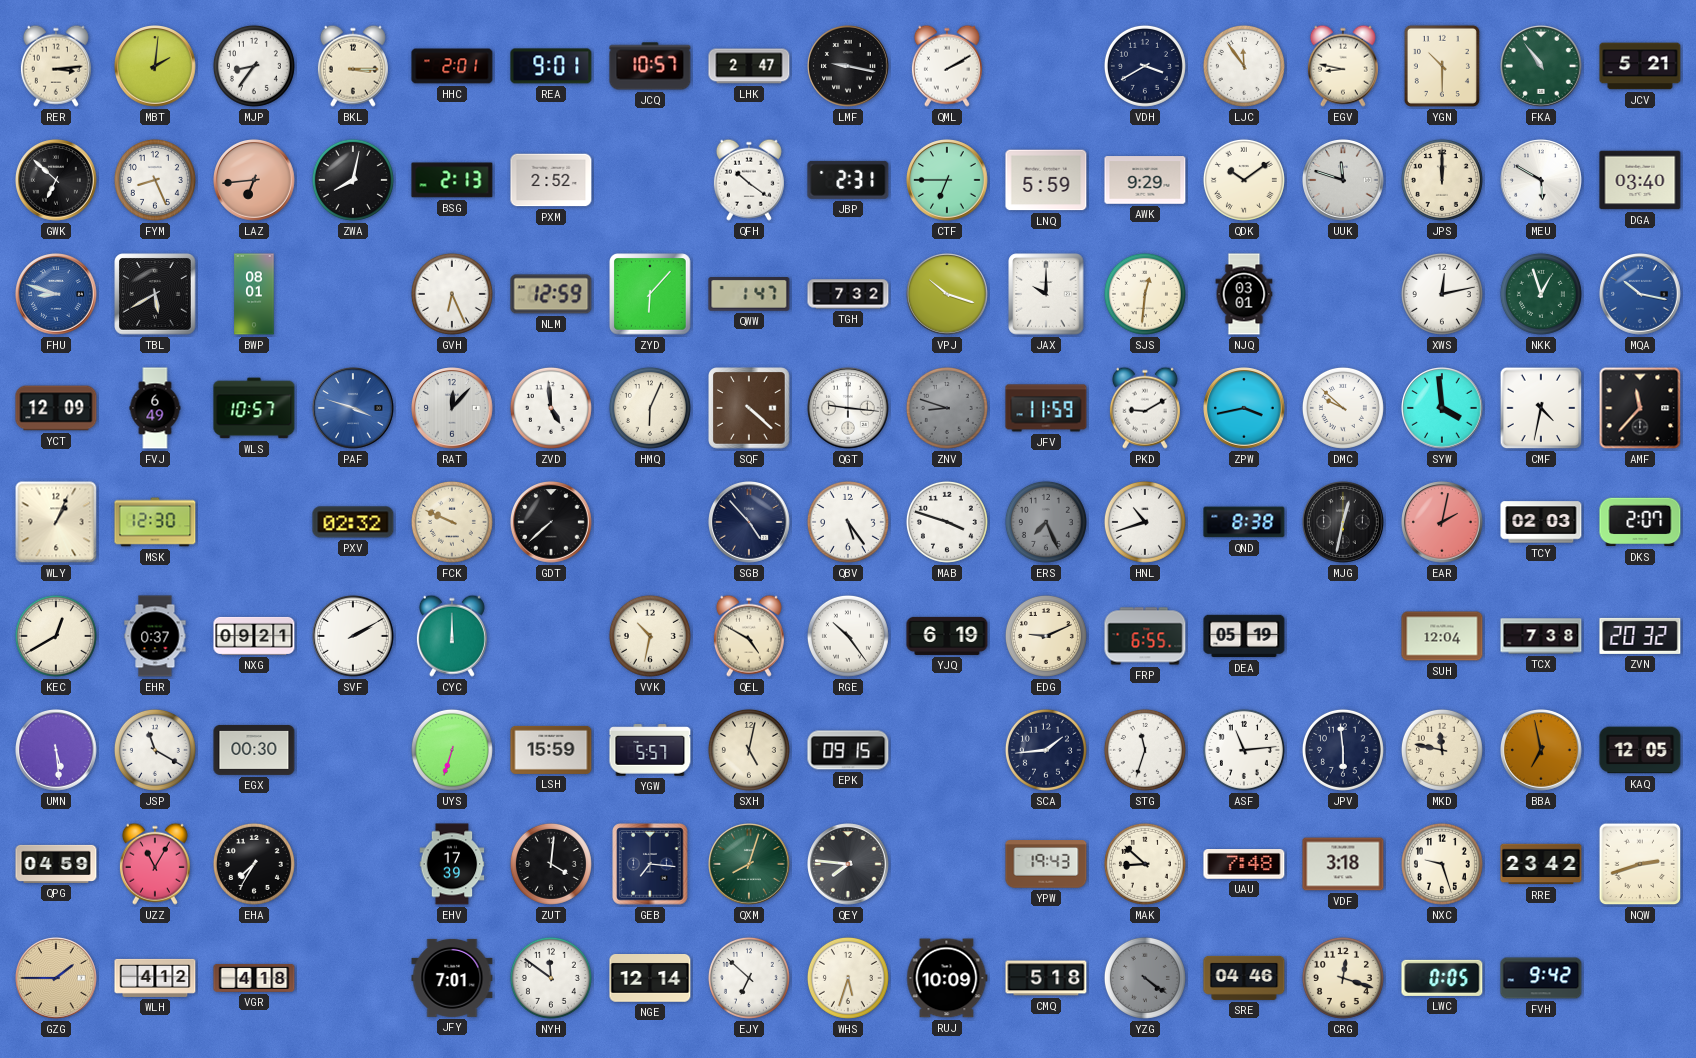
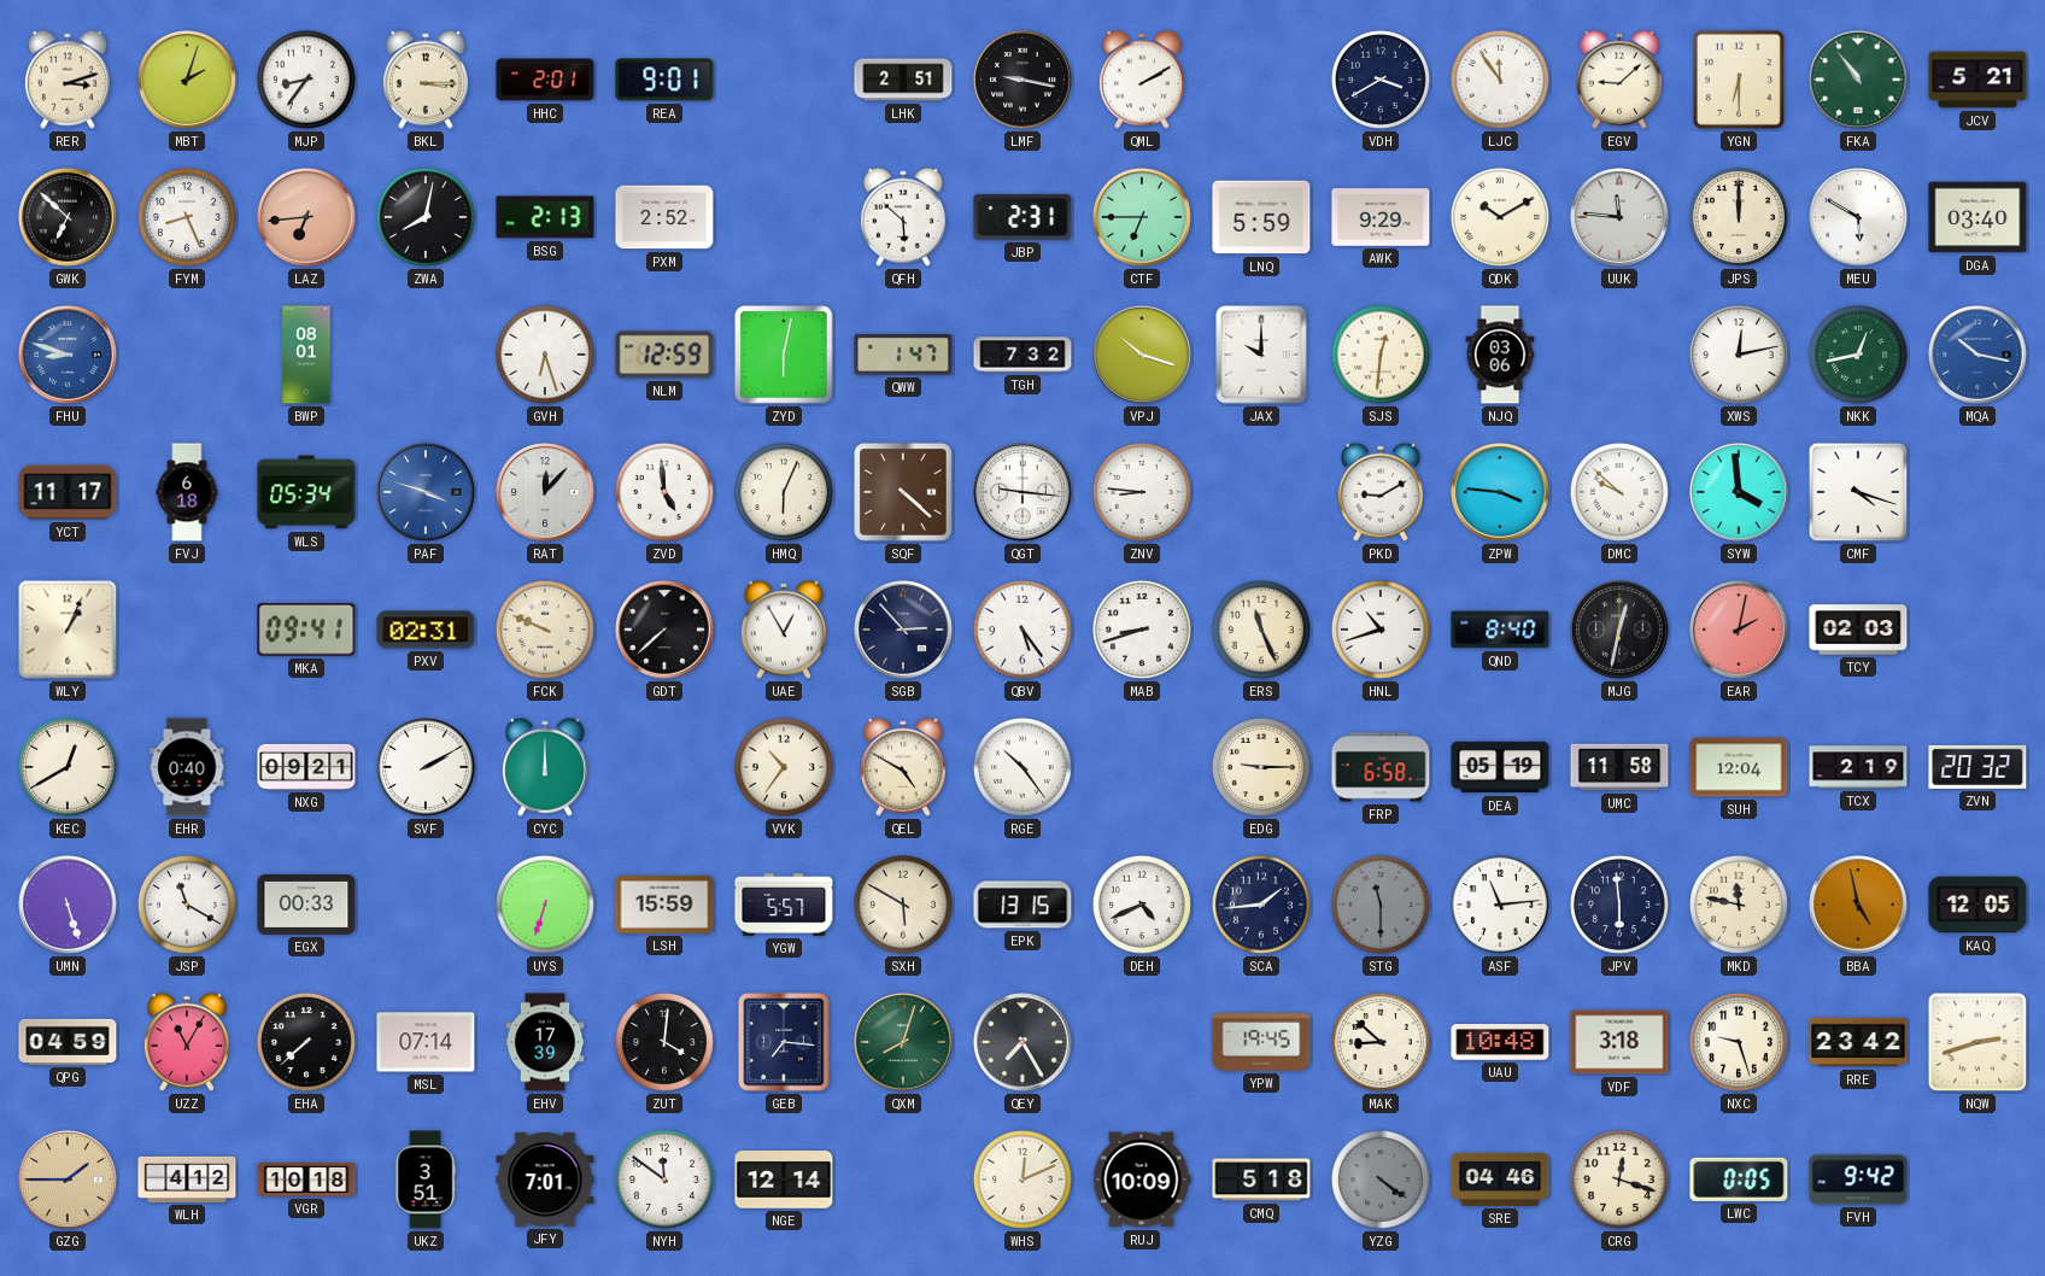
RER: 3:14 -> 3:12 (68, 80)
MBT: 2:01 -> 2:03 (187, 80)
JCQ: 10:57 -> none (650, 66)
LHK: 2:47 -> 2:51 (903, 80)
EGV: 8:47 -> 9:08 (1619, 80)
YGN: 10:30 -> 6:30 (1739, 80)
QFH: 10:21 -> 5:52 (903, 217)
QDK: 10:09 -> 10:10 (1500, 217)
UUK: 11:48 -> 11:46 (1619, 217)
TBL: 5:40 -> none (155, 294)
GVH: 6:26 -> 6:27 (545, 355)
ZYD: 6:07 -> 6:02 (784, 355)
NJQ: 03:01 -> 03:06 (1500, 355)
NKK: 12:57 -> 12:43 (1858, 355)
YCT: 12:09 -> 11:17 (68, 492)
FVJ: 6:49 -> 6:18 (187, 492)
WLS: 10:57 -> 05:34 (306, 492)
ZNV: 8:48 -> 8:46 (1142, 492)
ZNV dial: grey -> white (1142, 492)
JFV: 11:59 -> none (1046, 408)
ZPW: 3:43 -> 3:46 (1500, 492)
CMF: 4:32 -> 4:18 (1858, 492)
AMF: 11:37 -> none (1640, 408)
MSK: 12:30 -> none (155, 522)
MKA: none -> 09:41 (306, 630)
PXV: 02:32 -> 02:31 (426, 630)
UAE: none -> 12:55 (784, 630)
SGB: 4:53 -> 2:53 (903, 630)
MAB: 3:48 -> 8:42 (1142, 630)
ERS: 7:26 -> 11:26 (1261, 630)
ERS dial: grey -> cream (1261, 630)
QND: 8:38 -> 8:40 (1500, 630)
DKS: 2:07 -> none (1640, 522)
EHR: 0:37 -> 0:40 (187, 767)
VVK: 10:32 -> 10:36 (784, 767)
YJQ: 6:19 -> none (947, 636)
EDG: 9:11 -> 9:15 (1261, 767)
FRP: 6:55 -> 6:58 (1381, 767)
UMC: none -> 11:58 (1619, 767)
TCX: 7:38 -> 2:19 (1858, 767)
UMN: 5:29 -> 5:27 (68, 905)
EGX: 00:30 -> 00:33 (306, 905)
SXH: 5:02 -> 5:50 (903, 905)
EPK: 09:15 -> 13:15 (1022, 905)
DEH: none -> 4:41 (1142, 905)
STG: 11:33 -> 11:30 (1381, 905)
STG dial: white -> grey (1381, 905)
BBA: 6:58 -> 4:58 (1858, 905)
EHA: 7:35 -> 7:38 (306, 1042)
MSL: none -> 07:14 (426, 1042)
QEY: 7:46 -> 7:25 (1022, 1042)
YPW: 19:43 -> 19:45 (1261, 1042)
UAU: 7:48 -> 10:48 (1500, 1043)
VGR: 4:18 -> 10:18 (306, 1180)
UKZ: none -> 3:51 (426, 1180)
EJY: 6:52 -> none (749, 978)
WHS: 5:33 -> 12:11 (1022, 1180)
